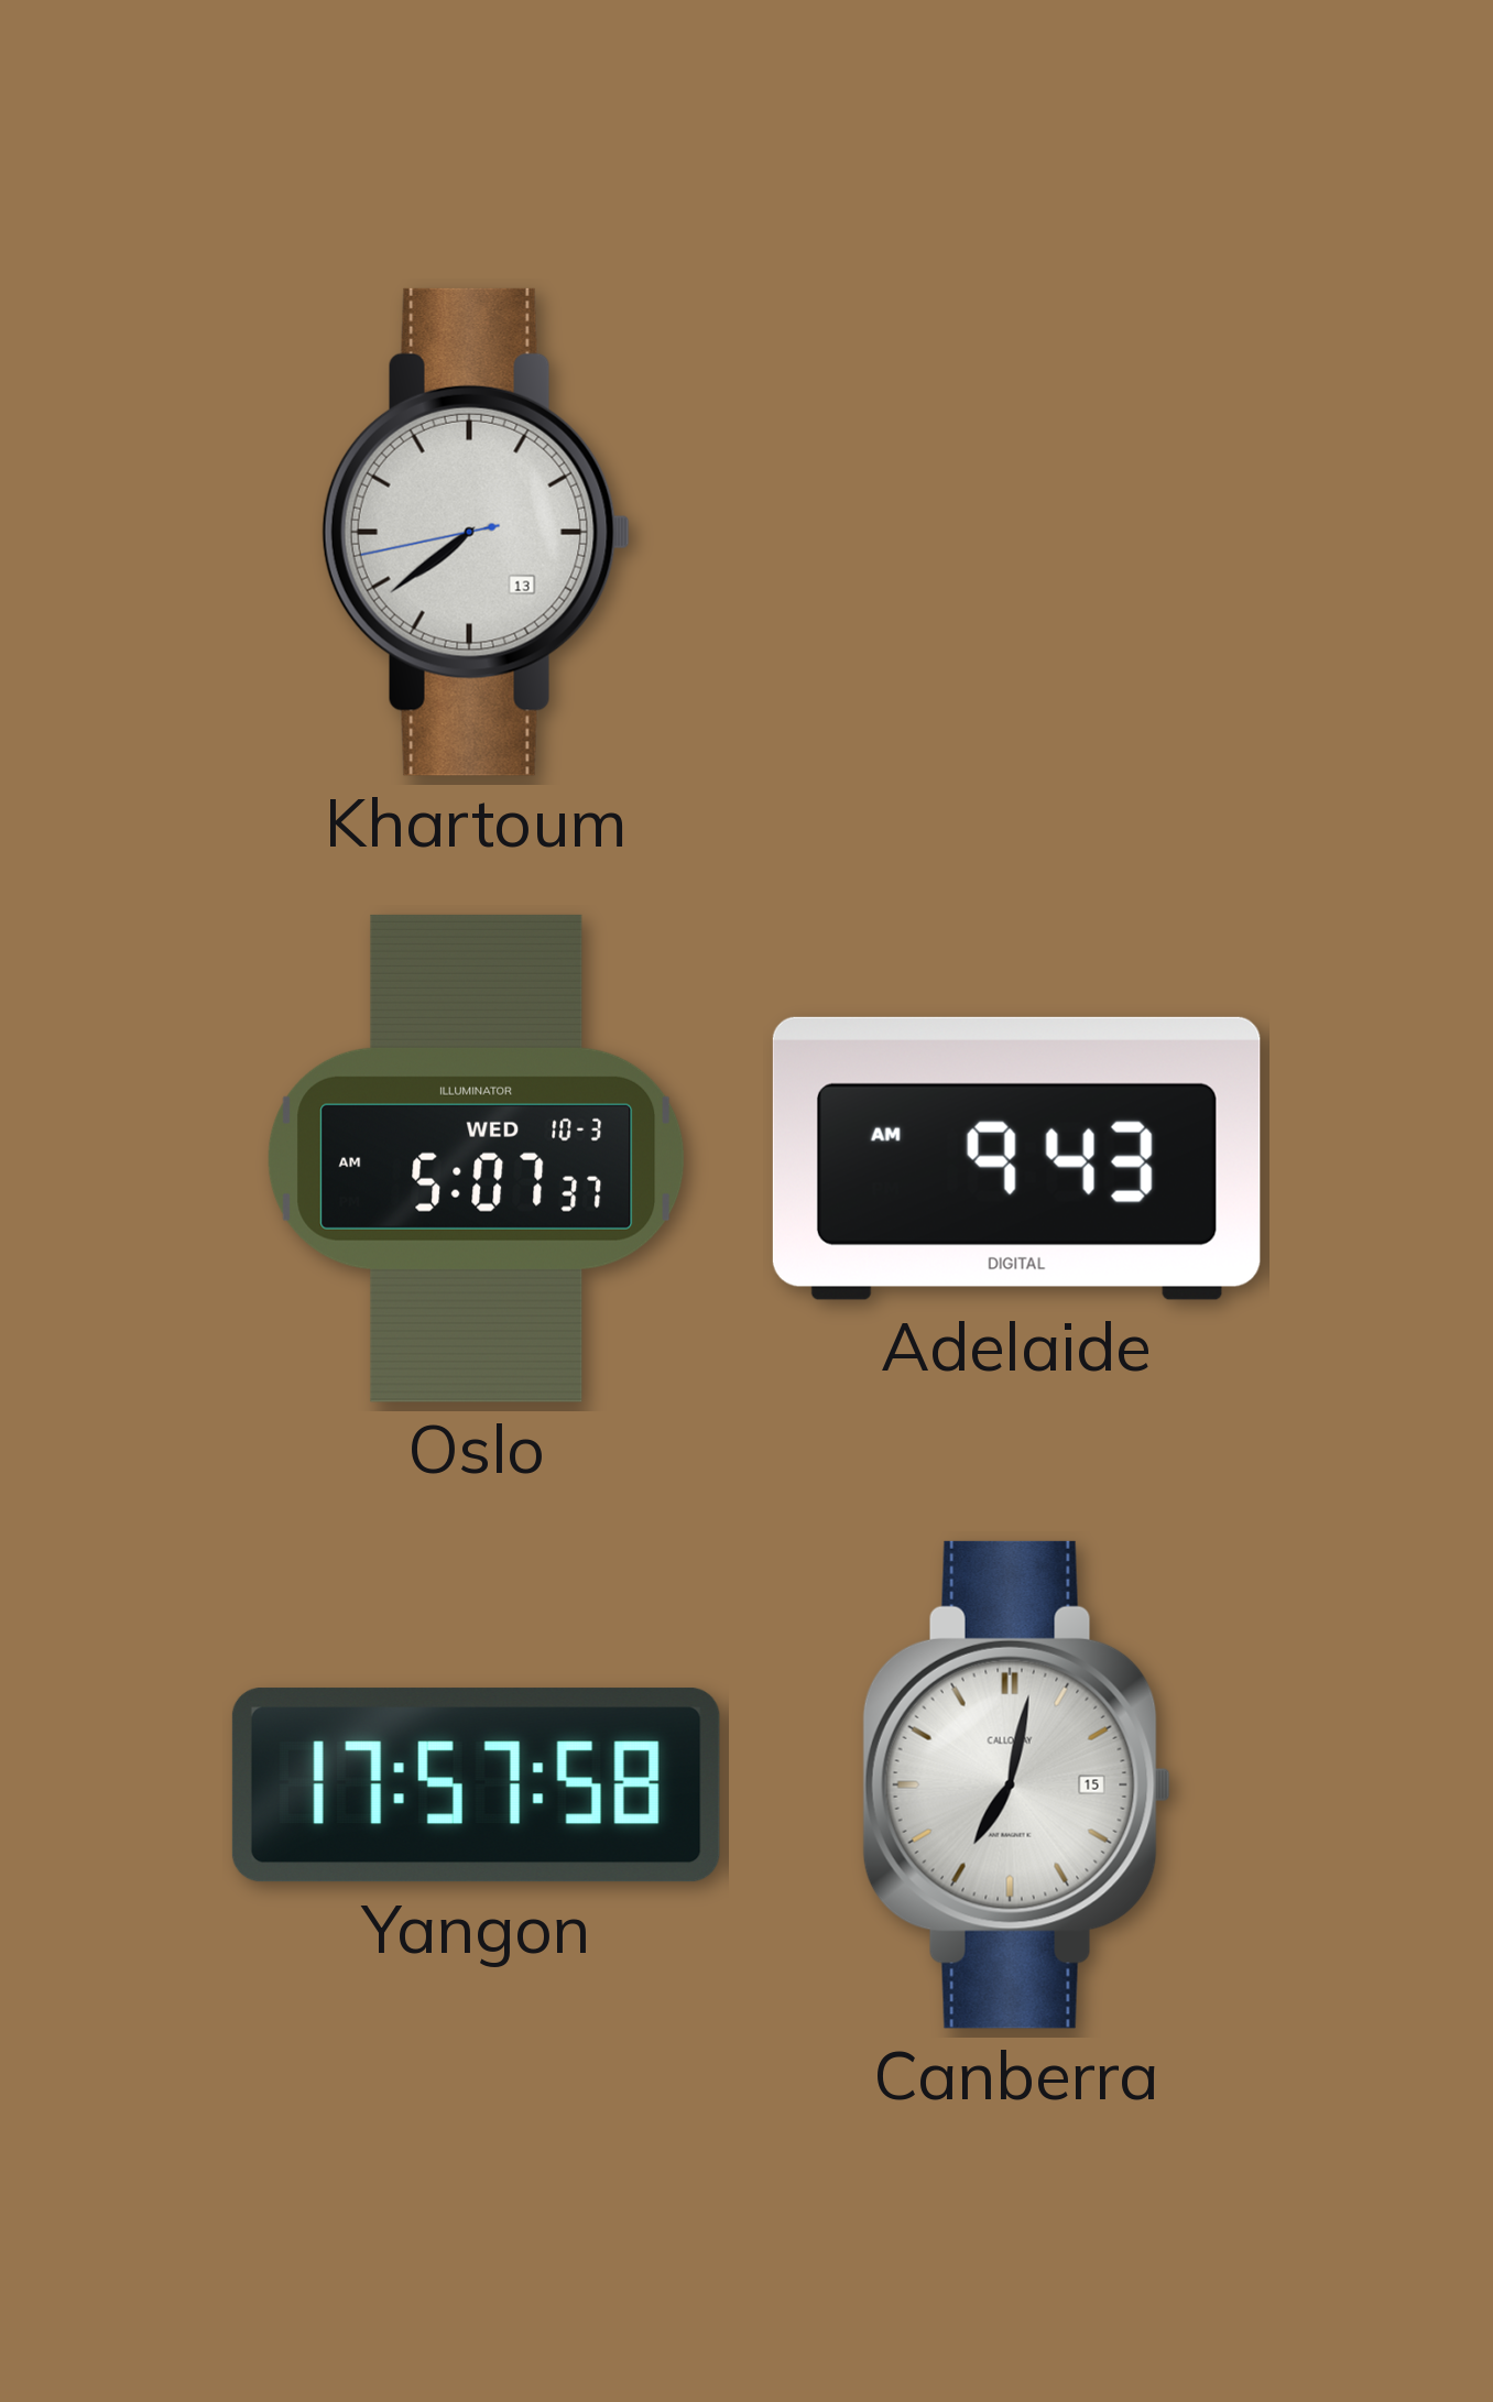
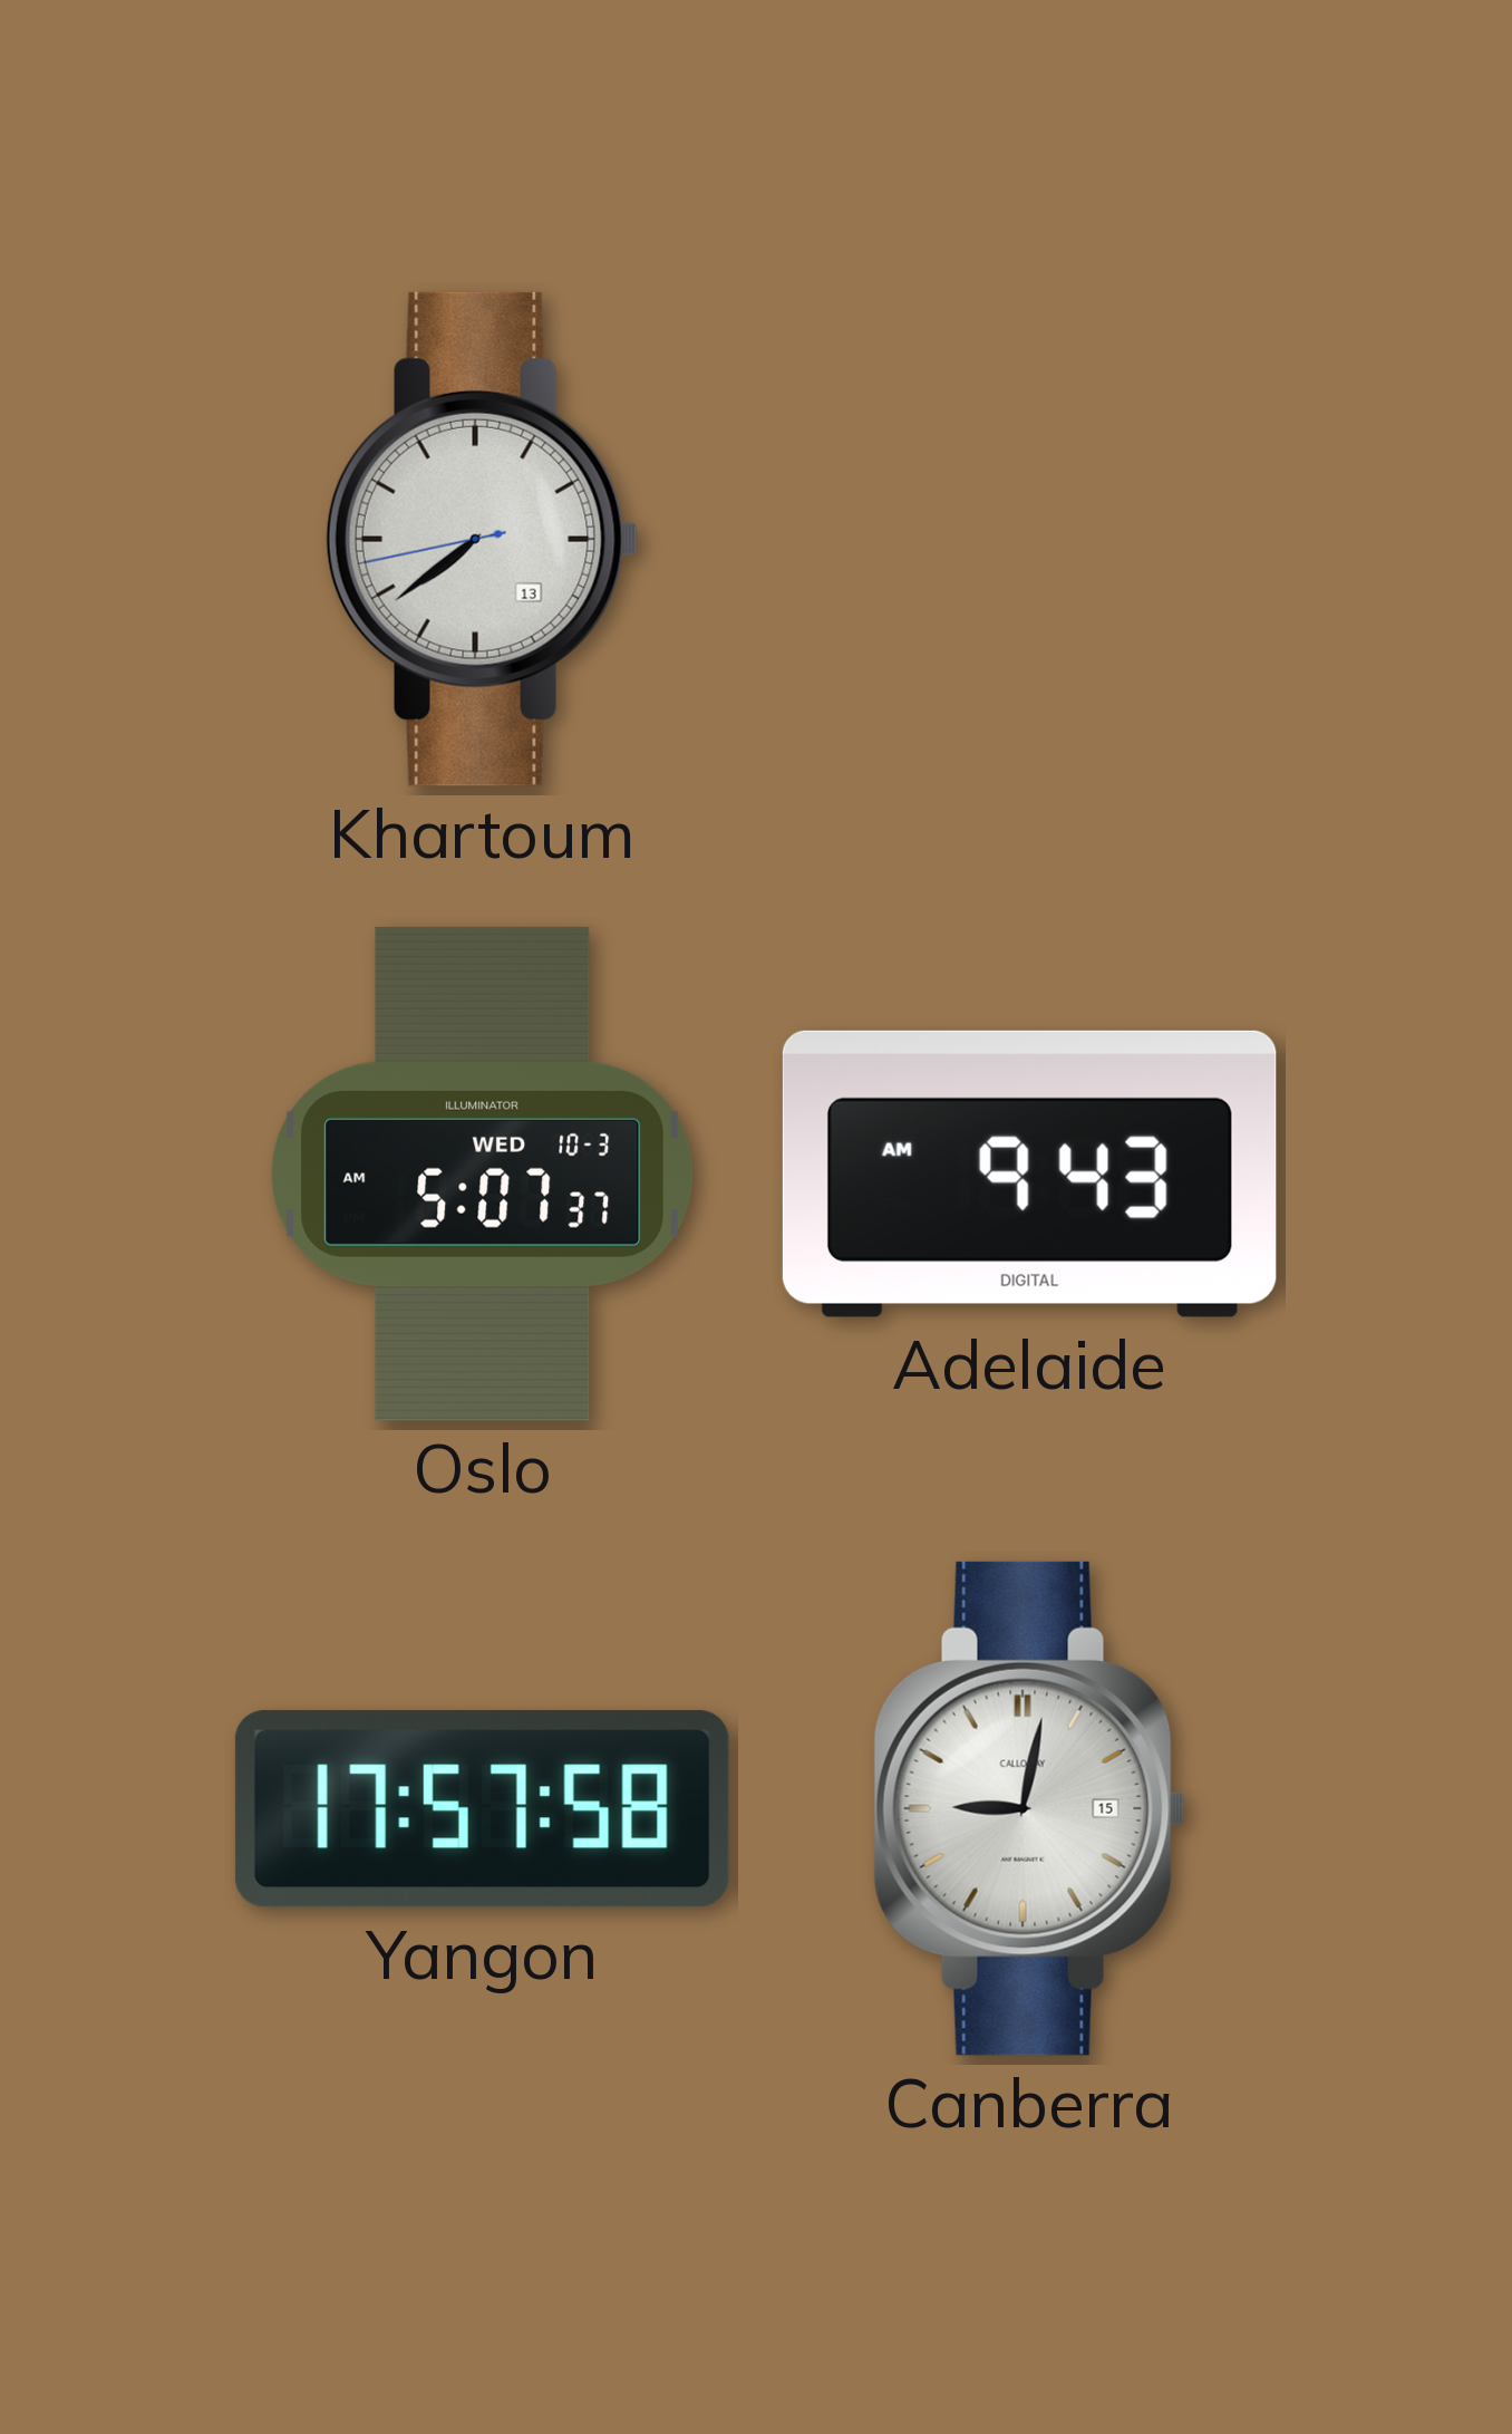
Canberra: 7:02 -> 9:02 (1029, 1808)
